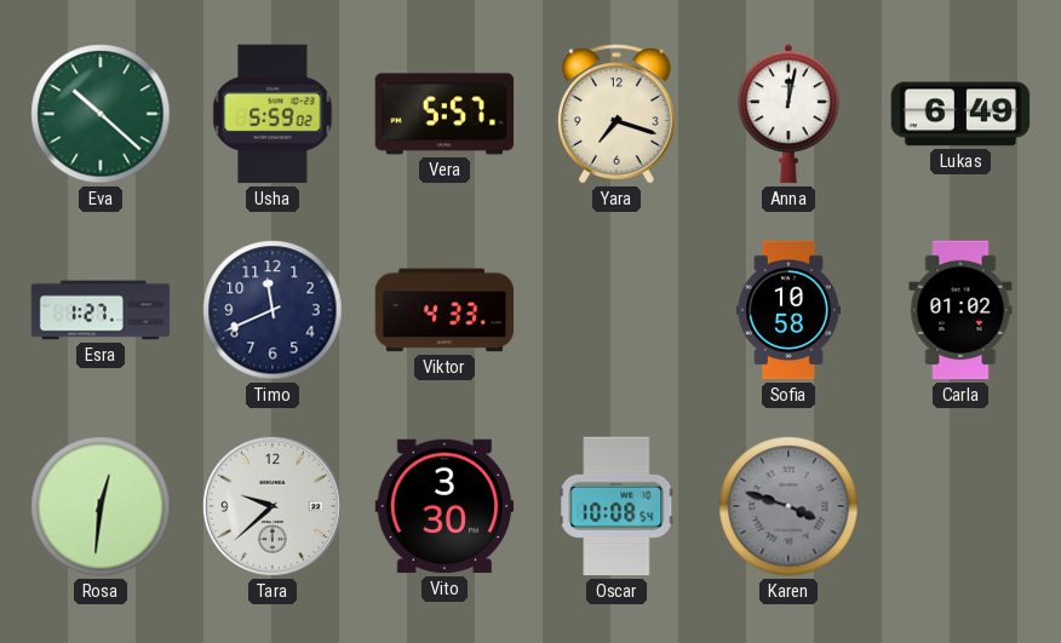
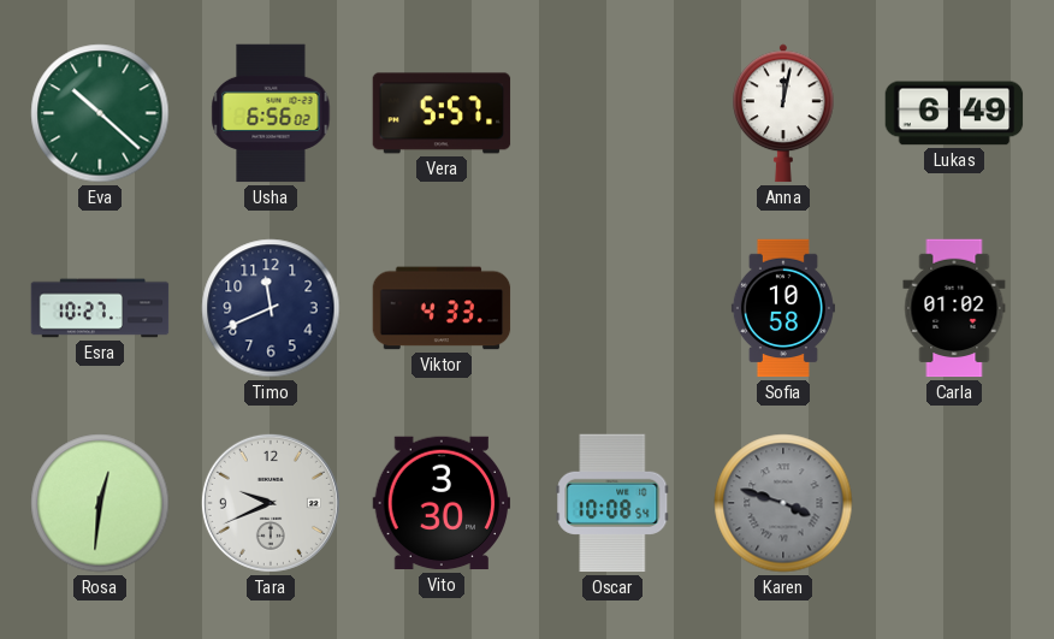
Usha: 5:59 -> 6:56 (271, 113)
Yara: 7:18 -> none (618, 114)
Esra: 1:27 -> 10:27 (100, 308)
Tara: 9:38 -> 9:41 (271, 503)
